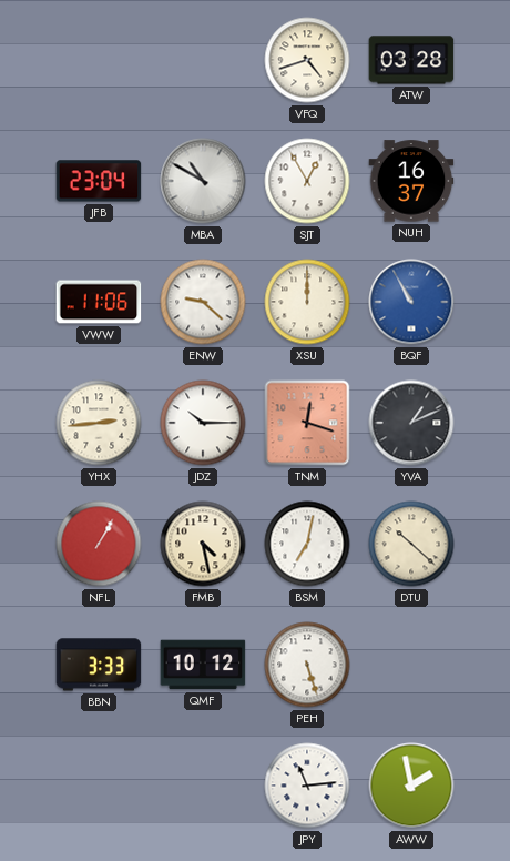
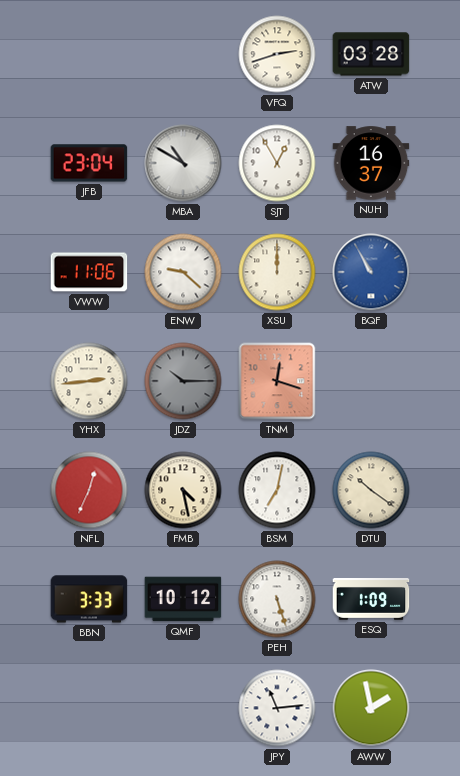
VFQ: 4:42 -> 2:42 (277, 54)
JDZ dial: white -> grey (183, 381)
YVA: 1:11 -> none (411, 423)
NFL: 1:05 -> 12:34 (89, 490)
DTU: 10:22 -> 10:21 (371, 490)
ESQ: none -> 1:09 (371, 599)
